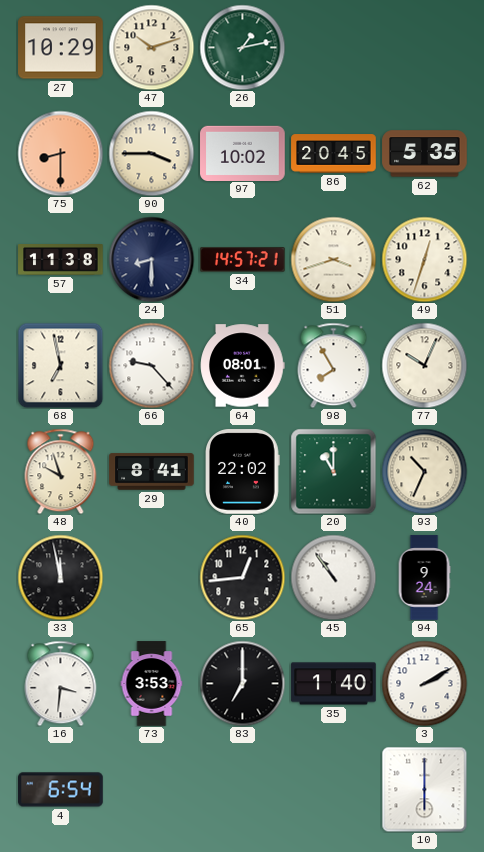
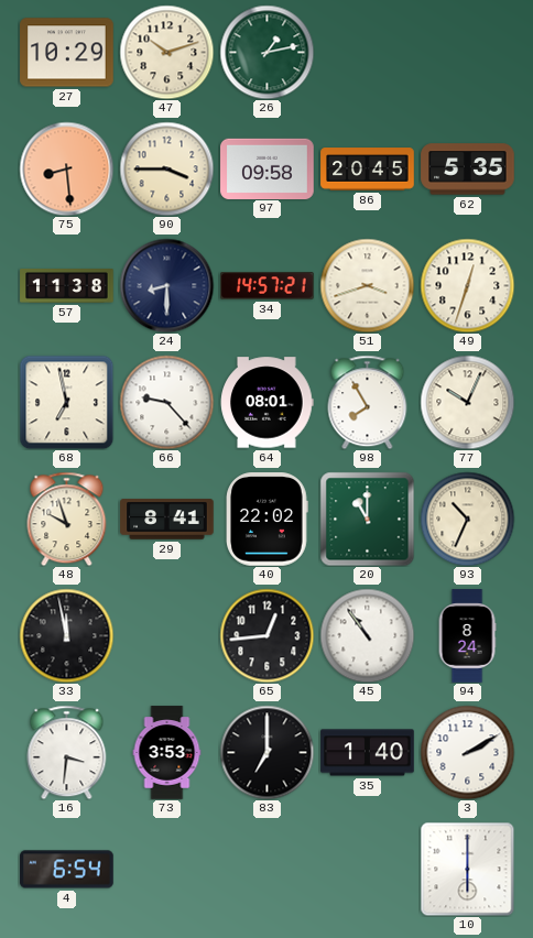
75: 8:30 -> 8:29 (66, 168)
97: 10:02 -> 09:58 (268, 168)
94: 9:24 -> 8:24 (467, 636)
